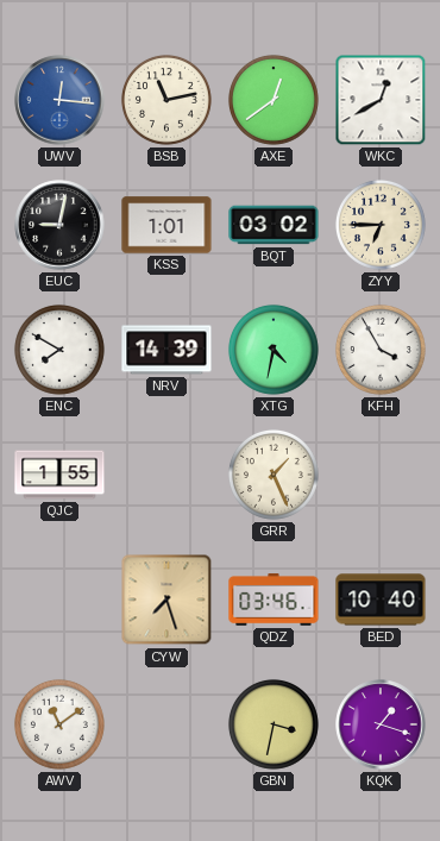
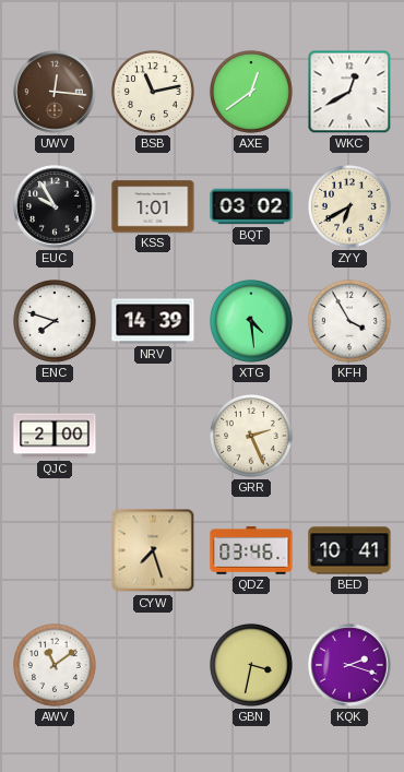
UWV dial: blue -> brown (55, 92)
EUC: 9:02 -> 9:55 (55, 206)
ZYY: 6:45 -> 6:40 (349, 206)
ENC: 7:50 -> 7:48 (55, 321)
XTG: 4:32 -> 4:29 (251, 321)
QJC: 1:55 -> 2:00 (55, 436)
GRR: 1:26 -> 2:26 (251, 436)
BED: 10:40 -> 10:41 (349, 550)
KQK: 1:18 -> 2:18 (349, 665)
